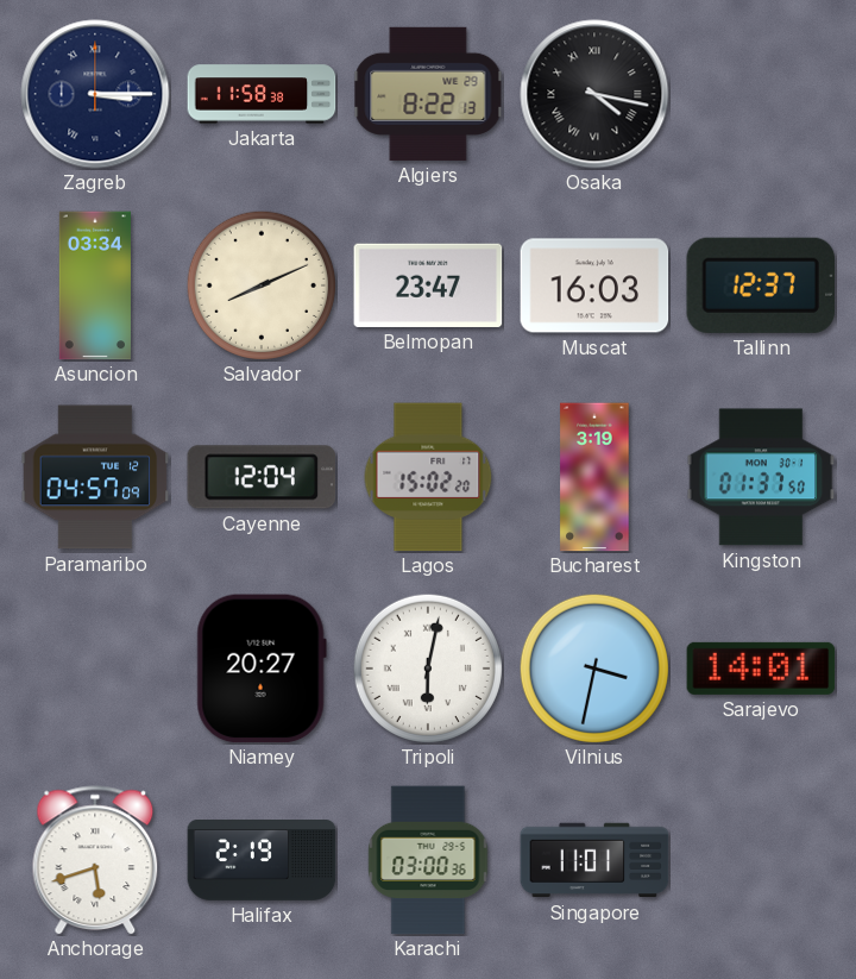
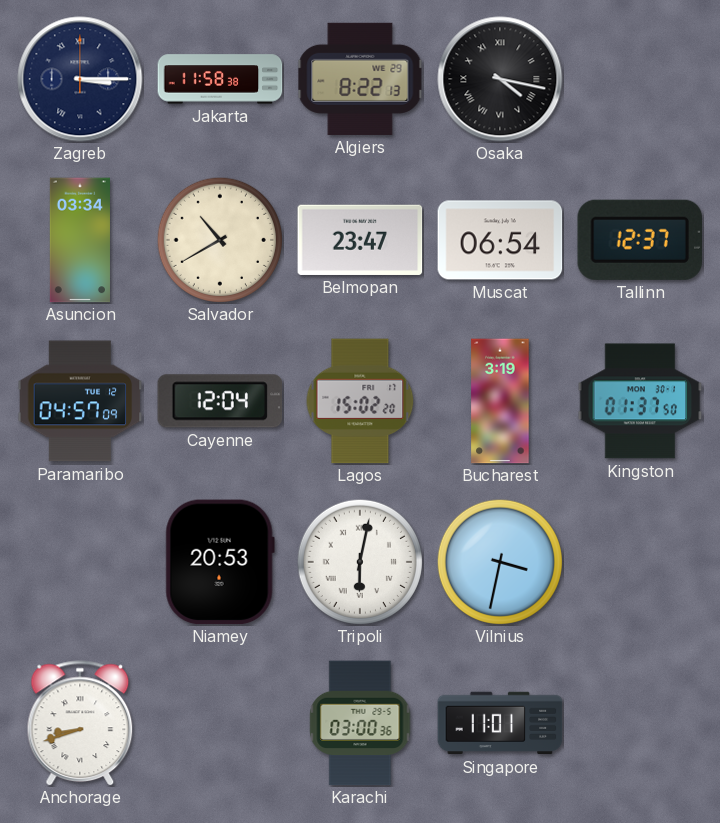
Salvador: 8:11 -> 10:40 (219, 240)
Muscat: 16:03 -> 06:54 (500, 240)
Niamey: 20:27 -> 20:53 (220, 562)
Sarajevo: 14:01 -> none (761, 669)
Anchorage: 5:42 -> 8:42 (80, 723)
Halifax: 2:19 -> none (262, 861)
